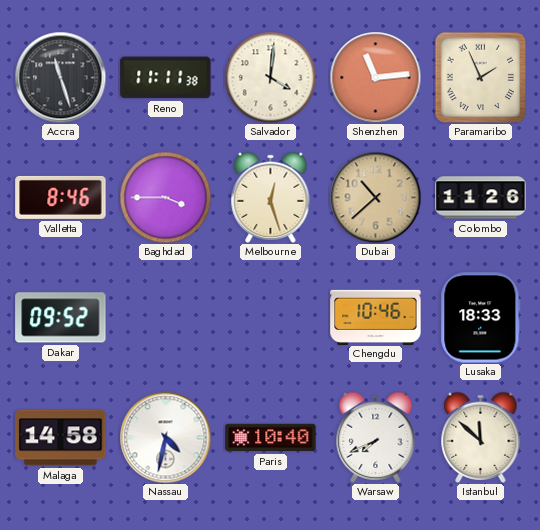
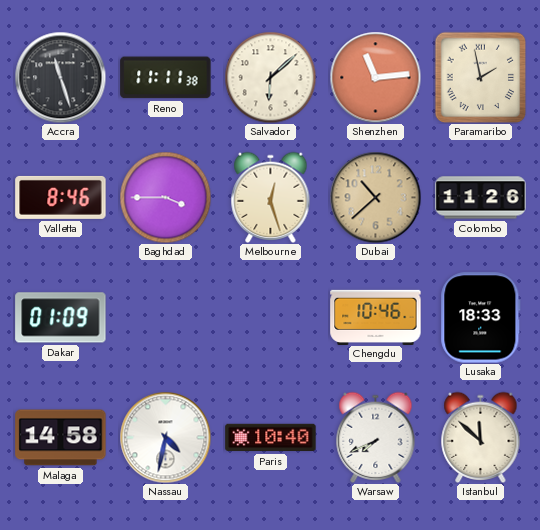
Salvador: 4:01 -> 6:08 (270, 77)
Paramaribo: 1:56 -> 1:58 (480, 77)
Dakar: 09:52 -> 01:09 (61, 318)
